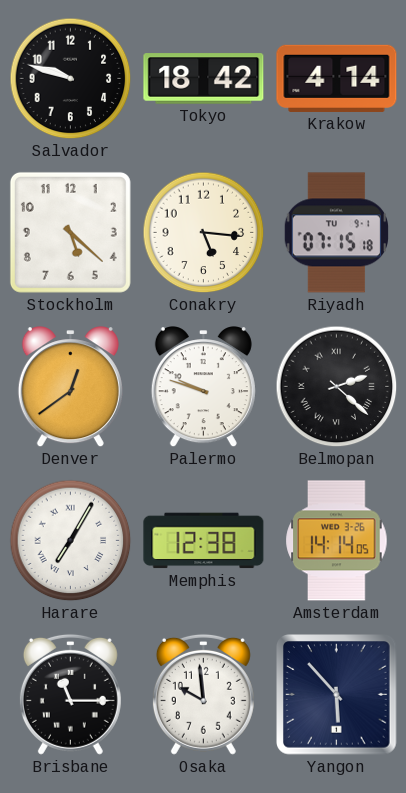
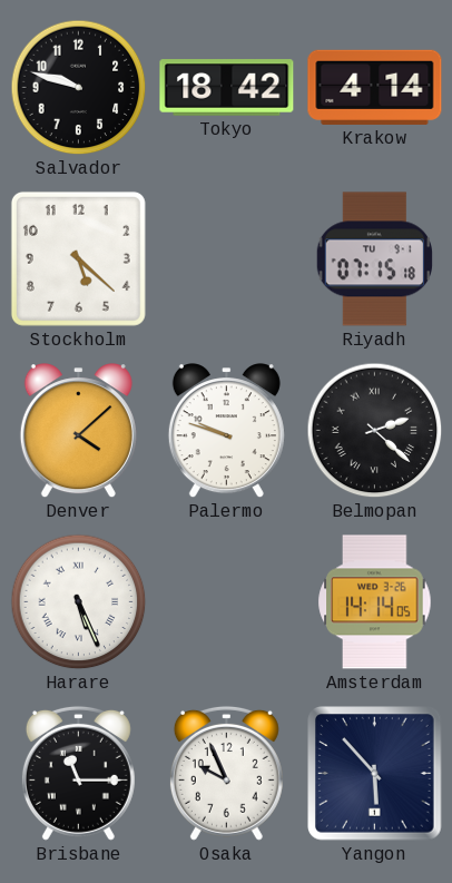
Conakry: 5:16 -> none (204, 233)
Denver: 12:39 -> 4:08 (78, 431)
Harare: 7:05 -> 5:26 (79, 602)
Memphis: 12:38 -> none (204, 541)
Osaka: 9:59 -> 9:56 (226, 773)
